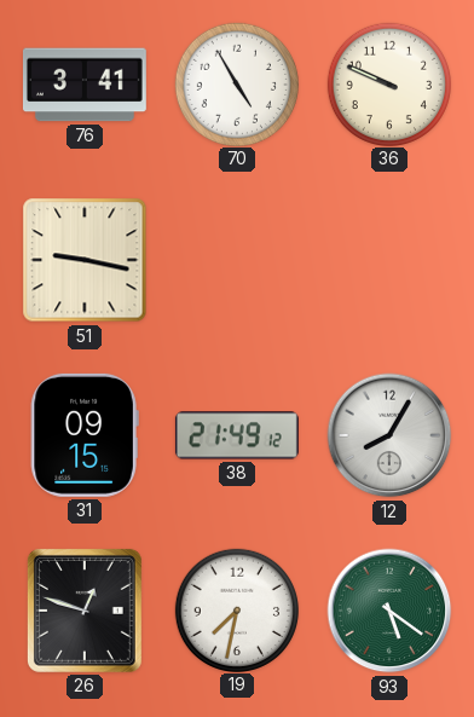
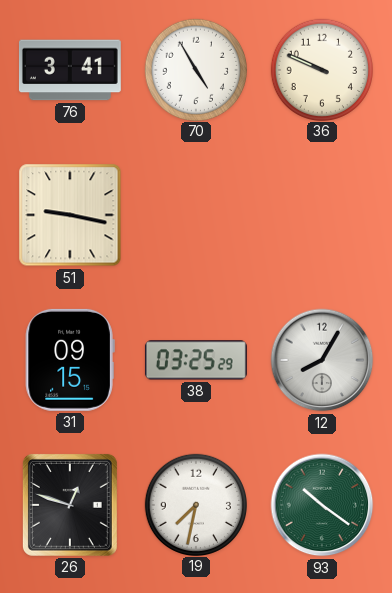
38: 21:49 -> 03:25 (196, 360)
93: 5:21 -> 10:21 (322, 505)
